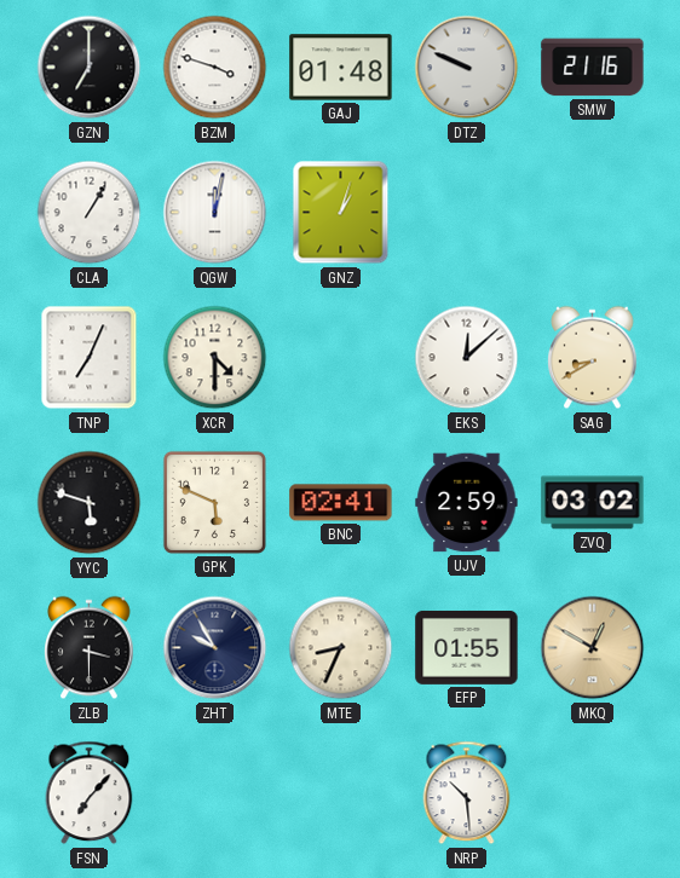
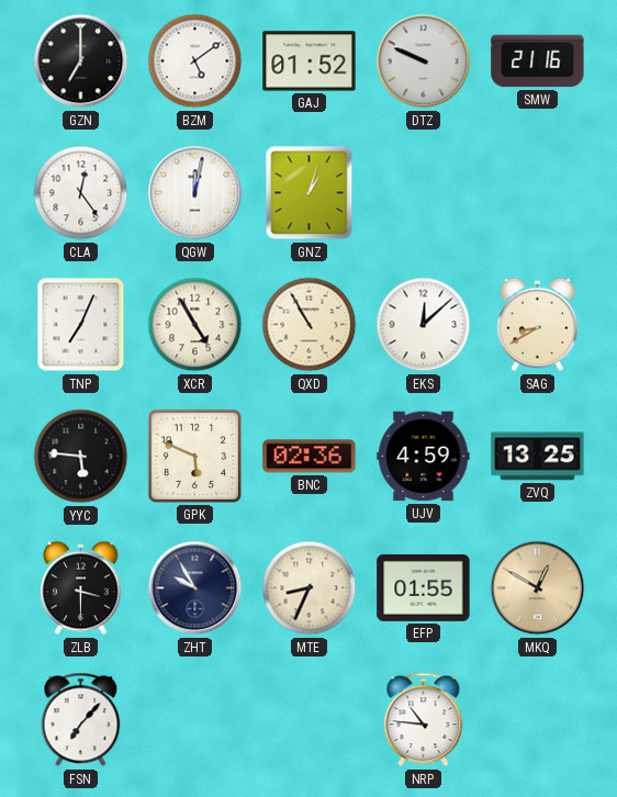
BZM: 3:48 -> 5:09 (195, 61)
GAJ: 01:48 -> 01:52 (310, 61)
CLA: 1:05 -> 12:24 (81, 193)
XCR: 4:30 -> 4:55 (195, 325)
QXD: none -> 10:55 (310, 325)
YYC: 5:48 -> 5:46 (81, 457)
BNC: 02:41 -> 02:36 (310, 457)
UJV: 2:59 -> 4:59 (424, 457)
ZVQ: 03:02 -> 13:25 (538, 457)
NRP: 10:29 -> 10:46 (424, 720)
